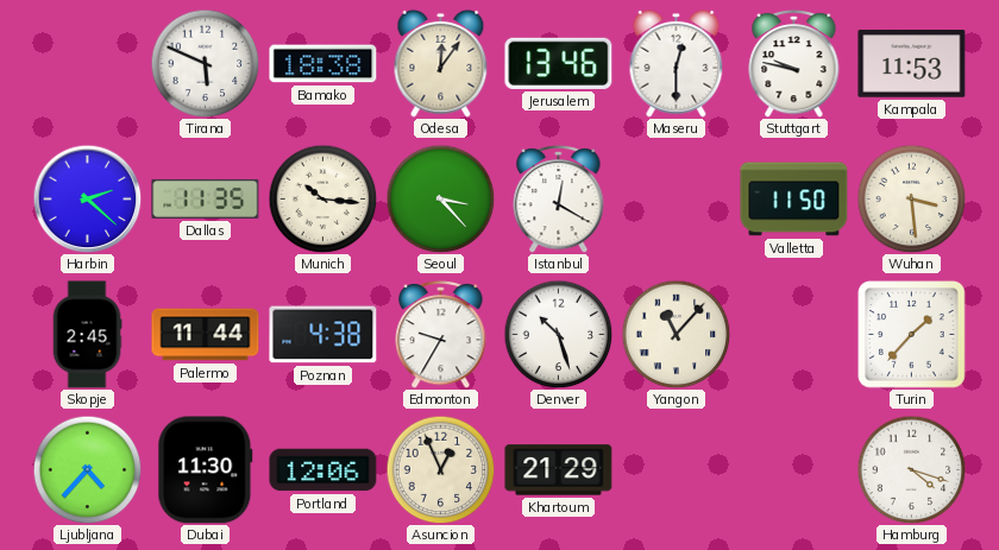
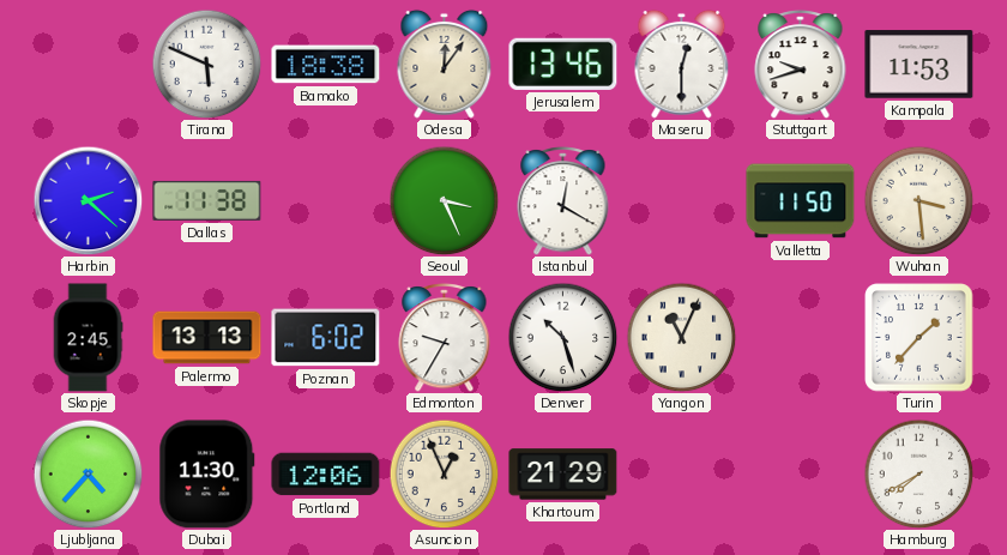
Stuttgart: 9:47 -> 9:42 (801, 64)
Dallas: 11:35 -> 11:38 (207, 200)
Munich: 10:16 -> none (322, 198)
Seoul: 3:23 -> 3:26 (444, 200)
Palermo: 11:44 -> 13:13 (207, 338)
Poznan: 4:38 -> 6:02 (326, 338)
Yangon: 11:07 -> 11:04 (681, 337)
Hamburg: 4:18 -> 7:40 (918, 473)
